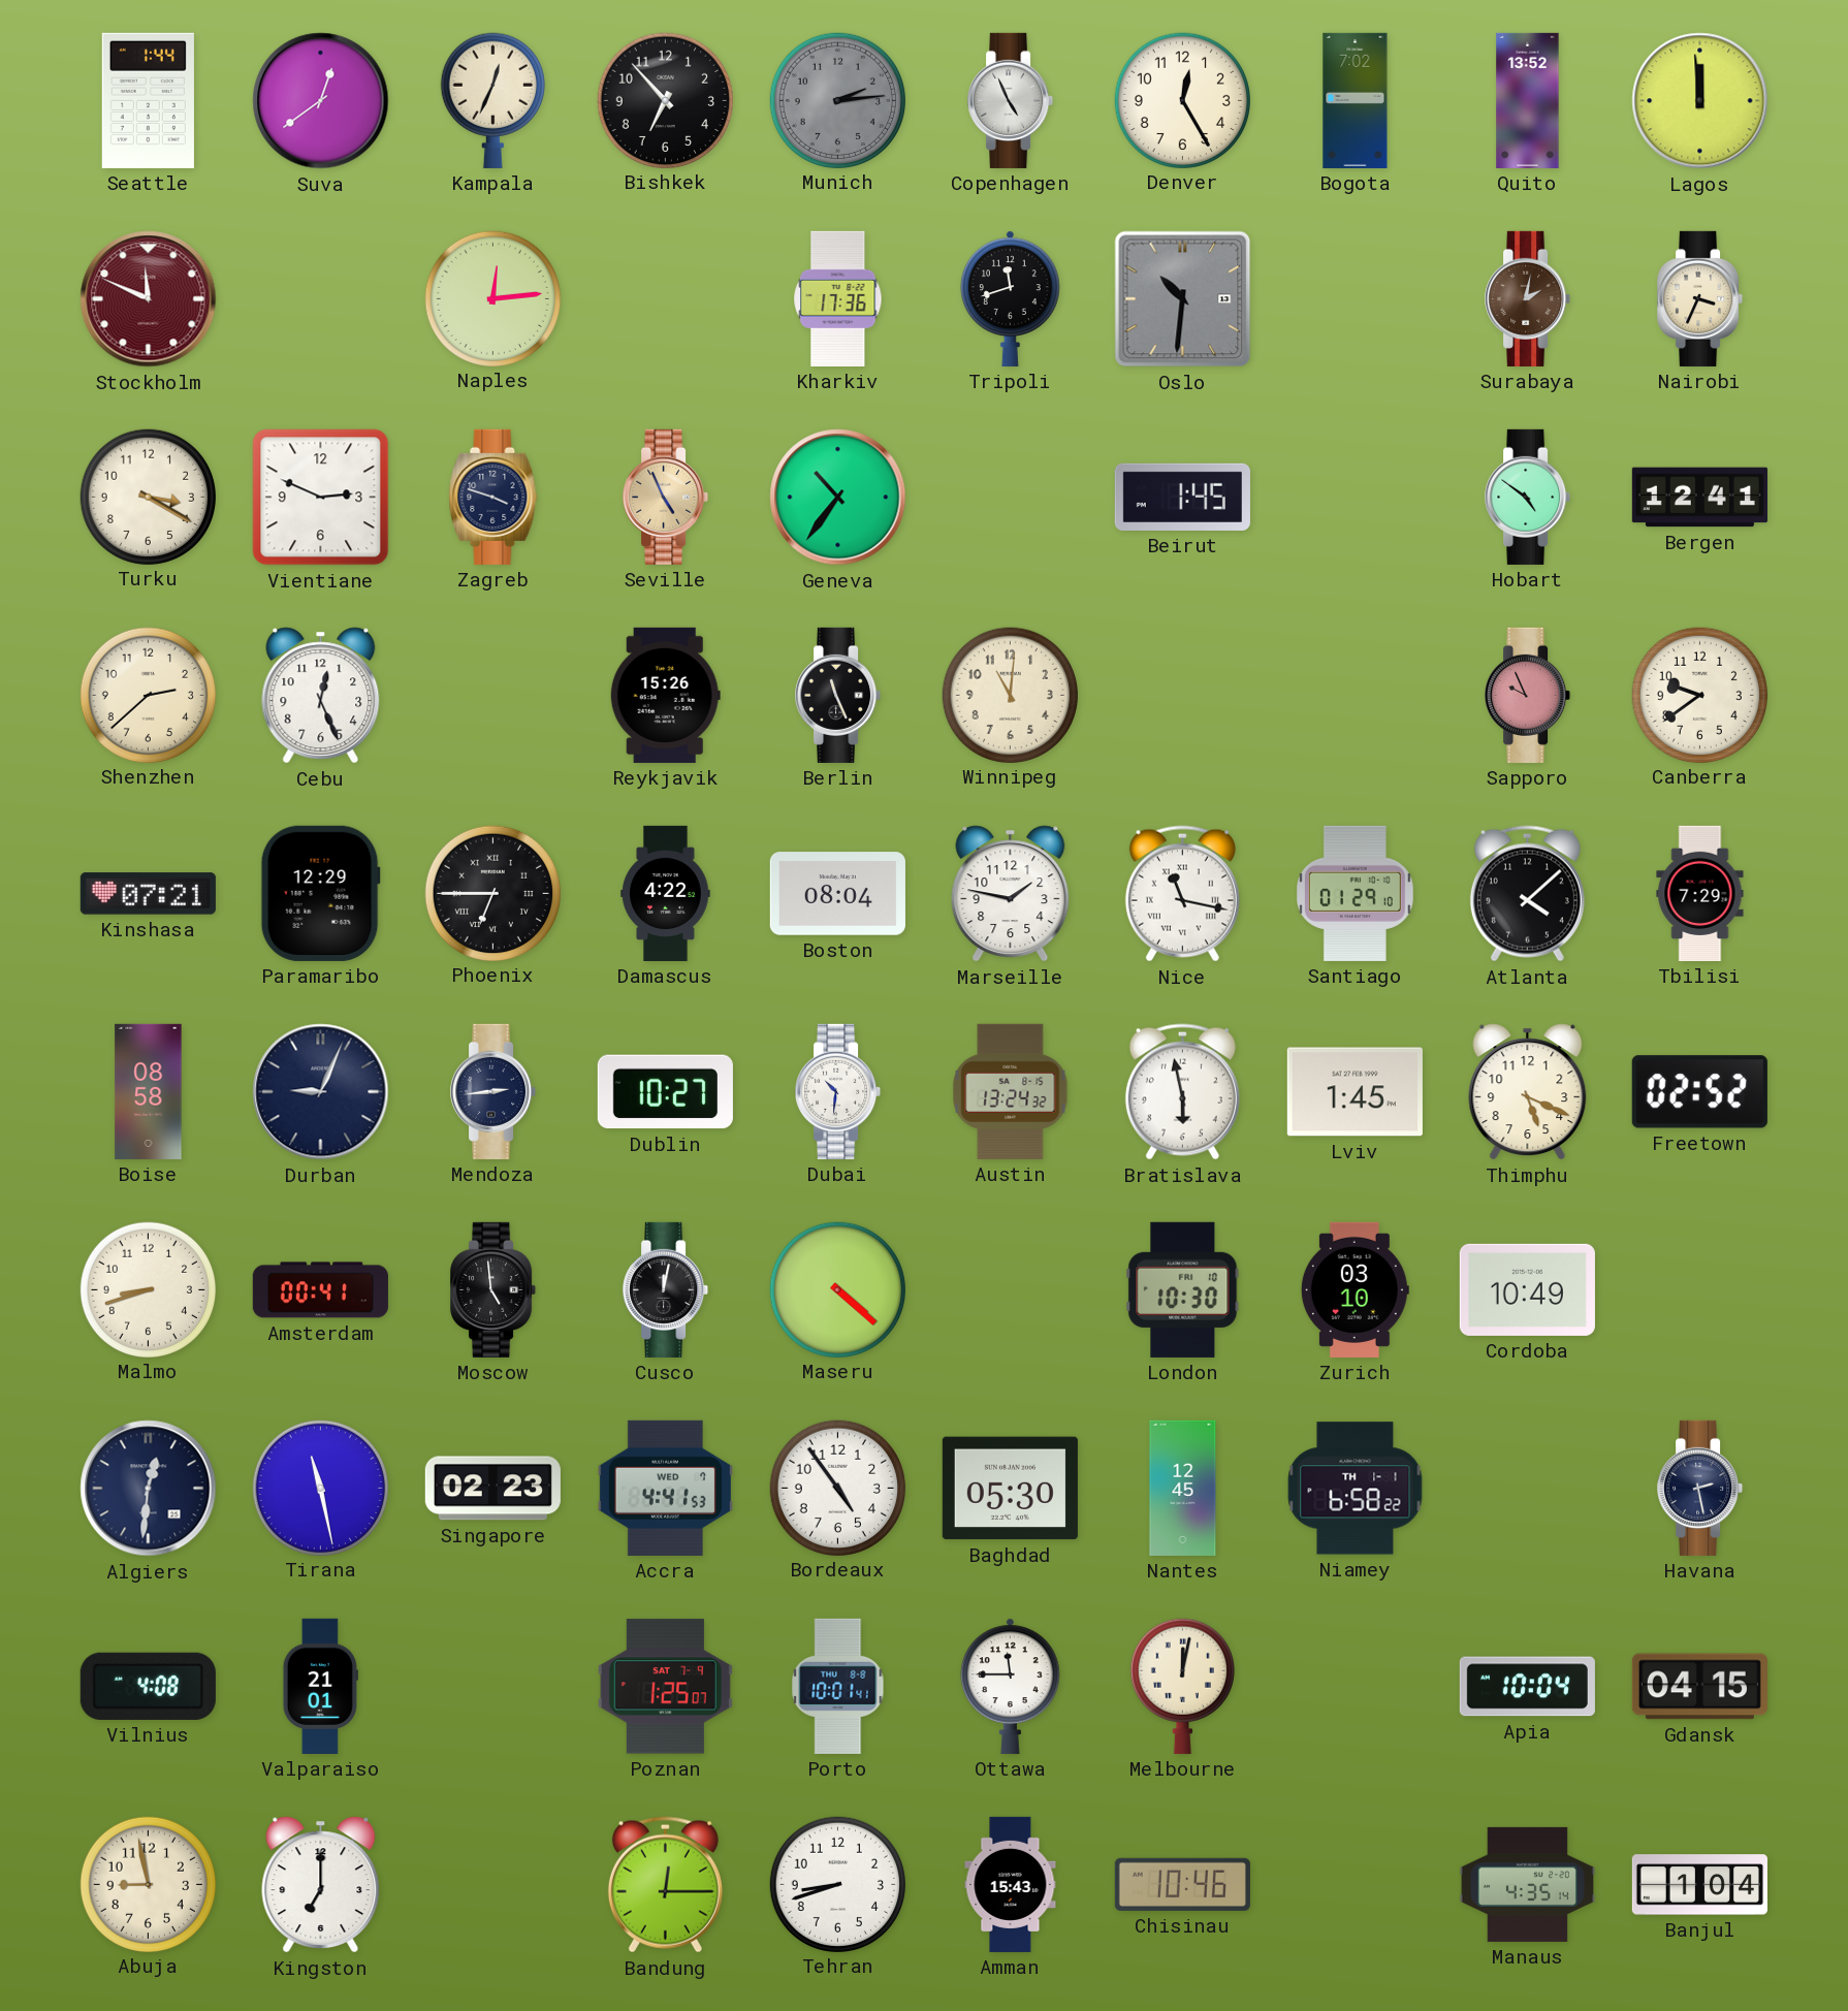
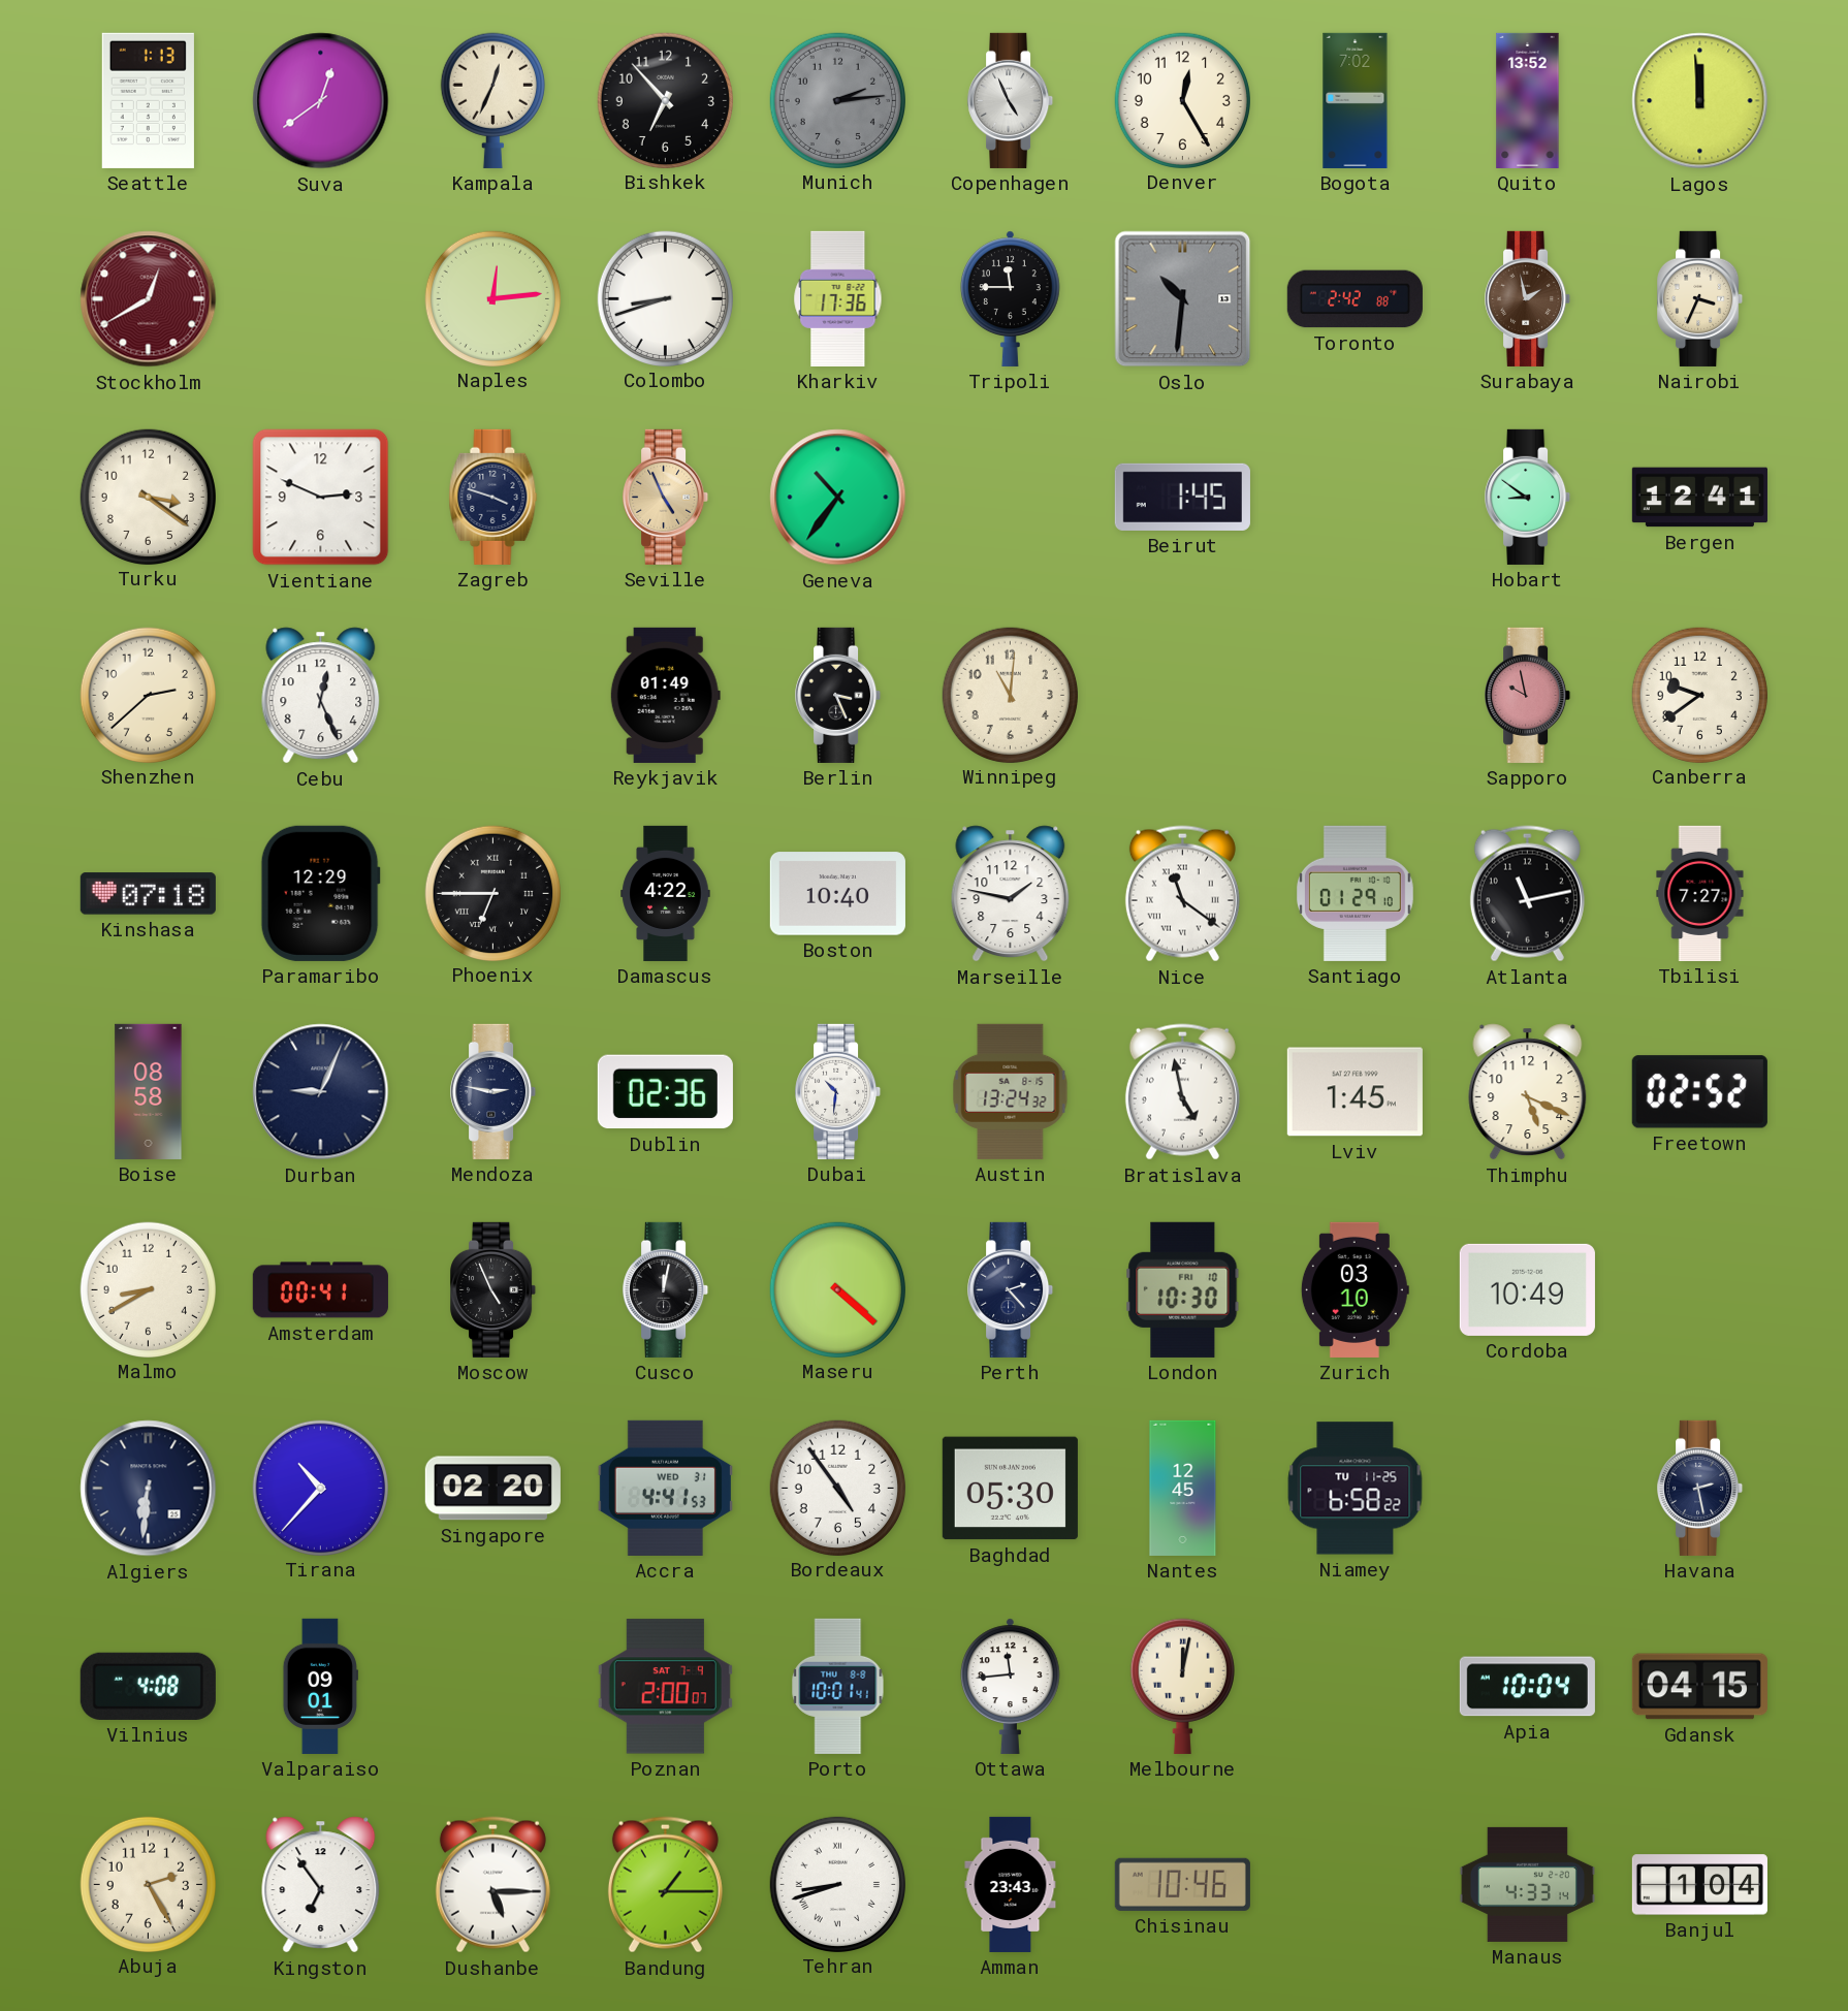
Seattle: 1:44 -> 1:13 (148, 100)
Stockholm: 11:49 -> 12:40 (149, 299)
Colombo: none -> 8:42 (665, 298)
Tripoli: 11:42 -> 11:45 (1011, 298)
Toronto: none -> 2:42 (1355, 299)
Surabaya: 2:02 -> 1:58 (1528, 298)
Turku: 3:20 -> 3:21 (148, 497)
Hobart: 4:51 -> 8:51 (1528, 497)
Reykjavik: 15:26 -> 01:49 (665, 695)
Berlin: 11:26 -> 3:26 (838, 695)
Sapporo: 9:56 -> 9:58 (1528, 695)
Kinshasa: 07:21 -> 07:18 (148, 894)
Boston: 08:04 -> 10:40 (837, 894)
Nice: 11:17 -> 11:21 (1182, 894)
Atlanta: 4:08 -> 11:13 (1527, 894)
Tbilisi: 7:29 -> 7:27 (1700, 893)
Mendoza: 2:44 -> 2:47 (493, 1091)
Dublin: 10:27 -> 02:36 (665, 1092)
Bratislava: 5:58 -> 4:58 (1182, 1092)
Malmo: 8:42 -> 8:40 (148, 1289)
Moscow: 4:59 -> 4:56 (493, 1289)
Perth: none -> 2:23 (1011, 1289)
Algiers: 12:31 -> 6:31 (149, 1489)
Tirana: 11:28 -> 10:37 (320, 1488)
Singapore: 02:23 -> 02:20 (492, 1489)
Accra date: WED 7 -> WED 31 (665, 1488)
Niamey date: TH 1-1 -> TU 11-25 (1356, 1489)
Valparaiso: 21:01 -> 09:01 (320, 1686)
Poznan: 1:25 -> 2:00 (665, 1687)
Ottawa: 11:45 -> 11:44 (1011, 1686)
Abuja: 8:58 -> 2:25 (148, 1884)
Kingston: 7:00 -> 6:54 (321, 1885)
Dushanbe: none -> 5:15 (492, 1885)
Bandung: 12:15 -> 1:15 (665, 1885)
Tehran numerals: Arabic -> Roman (837, 1884)
Amman: 15:43 -> 23:43 (1011, 1884)
Manaus: 4:35 -> 4:33 (1527, 1884)
